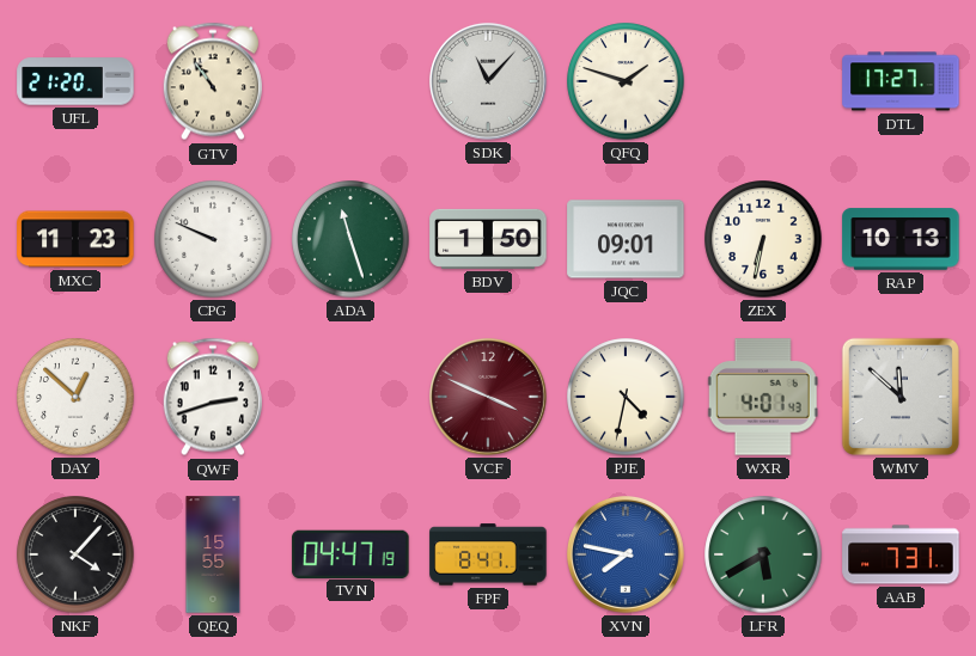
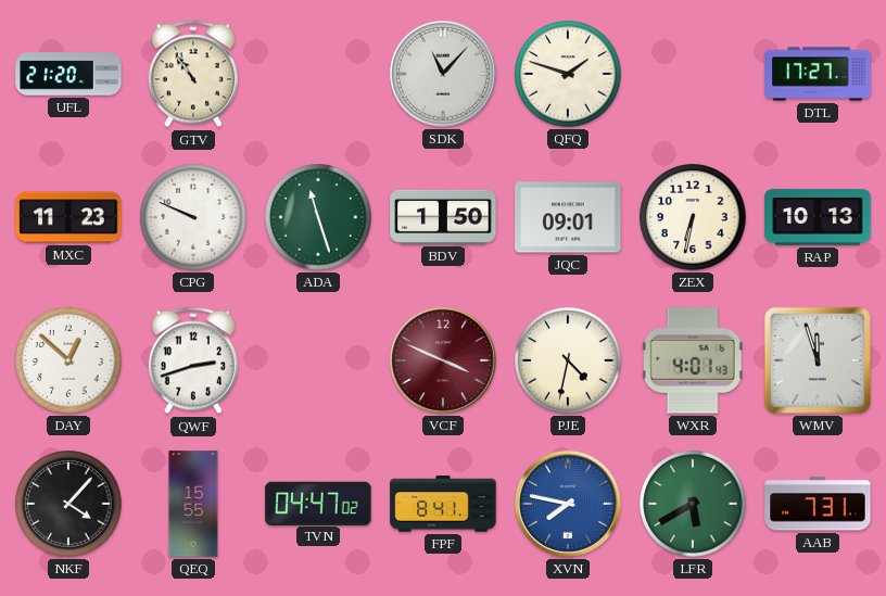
WMV: 11:52 -> 11:57 (818, 360)
TVN: 04:47:19 -> 04:47:02 (318, 503)
